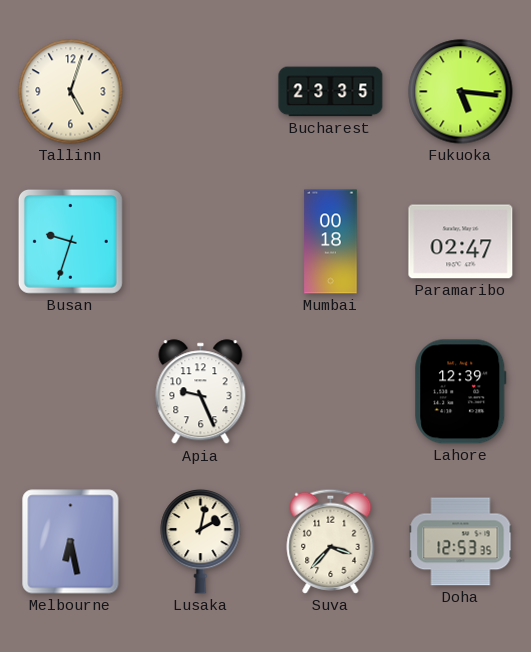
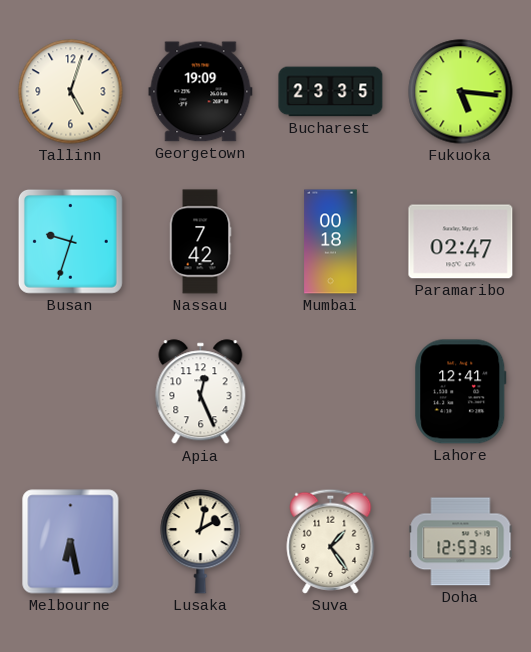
Georgetown: none -> 19:09 (201, 92)
Nassau: none -> 7:42 (200, 242)
Apia: 9:26 -> 12:26 (201, 392)
Lahore: 12:39 -> 12:41 (461, 392)
Suva: 3:37 -> 1:24 (331, 541)
